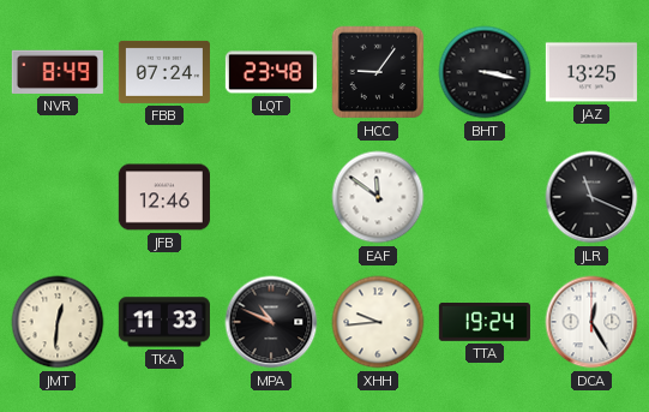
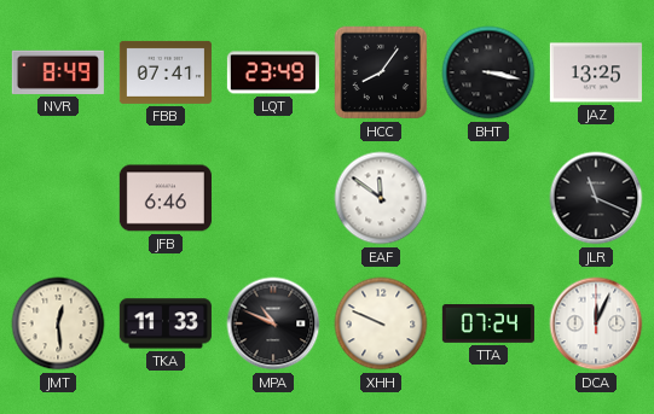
FBB: 07:24 -> 07:41 (166, 72)
LQT: 23:48 -> 23:49 (273, 72)
HCC: 9:06 -> 8:06 (381, 72)
JFB: 12:46 -> 6:46 (166, 198)
JMT: 12:31 -> 12:29 (58, 323)
XHH: 9:44 -> 9:49 (381, 323)
TTA: 19:24 -> 07:24 (488, 325)
DCA: 12:25 -> 12:04 (596, 323)
